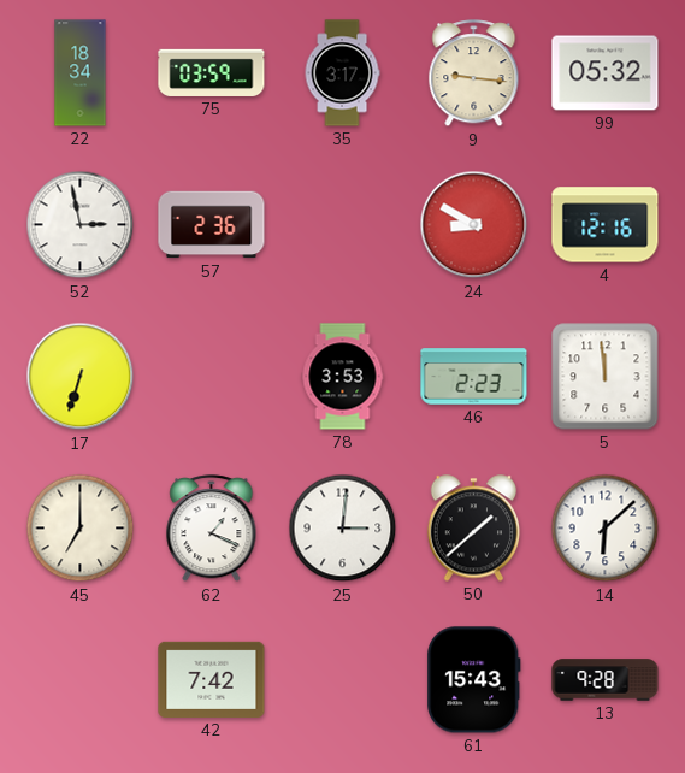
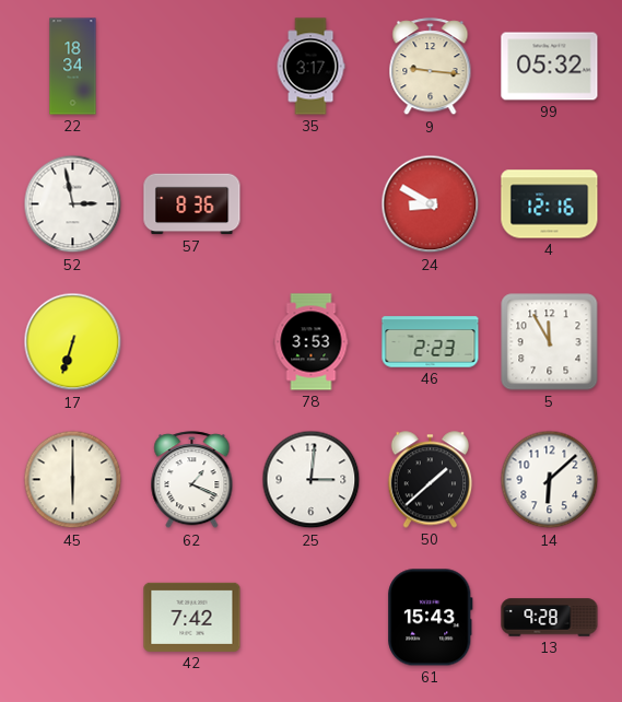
75: 03:59 -> none (212, 72)
57: 2:36 -> 8:36 (192, 204)
5: 11:59 -> 11:55 (550, 342)
45: 7:00 -> 6:00 (73, 480)
